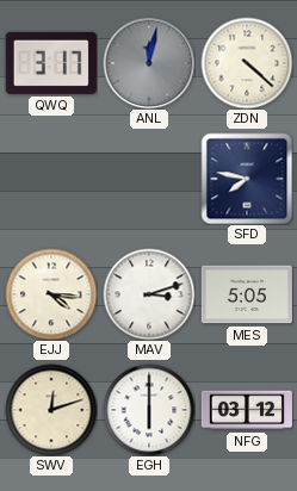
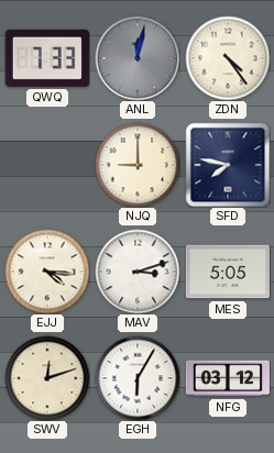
QWQ: 3:17 -> 7:33 (47, 58)
ZDN: 4:22 -> 4:24 (228, 58)
NJQ: none -> 9:00 (138, 165)
EGH: 6:00 -> 6:05 (138, 378)
